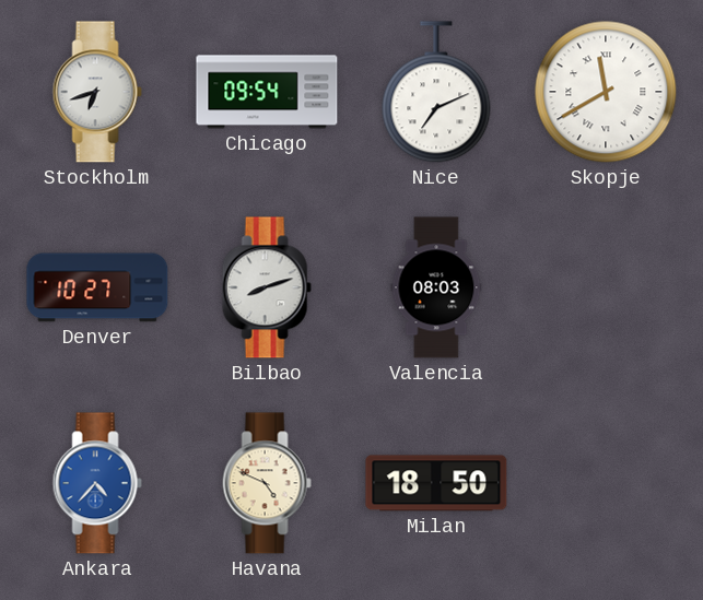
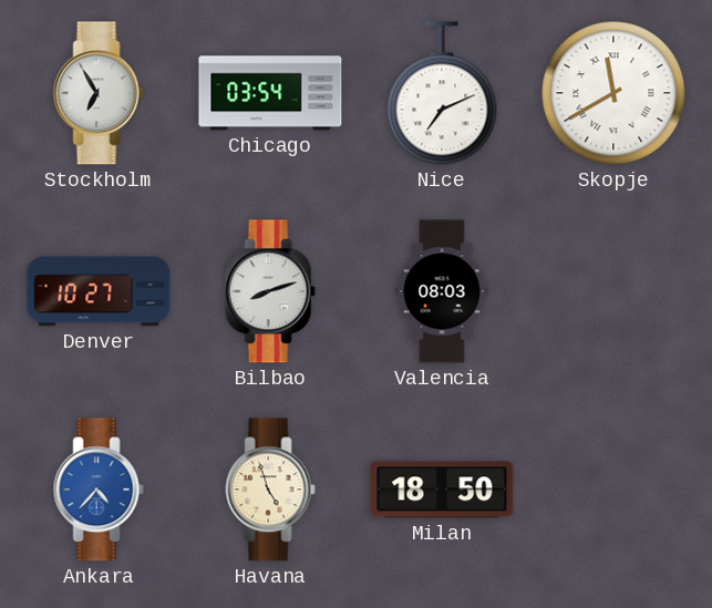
Stockholm: 6:42 -> 6:55 (99, 93)
Chicago: 09:54 -> 03:54 (270, 93)
Havana: 4:49 -> 4:57 (270, 490)
